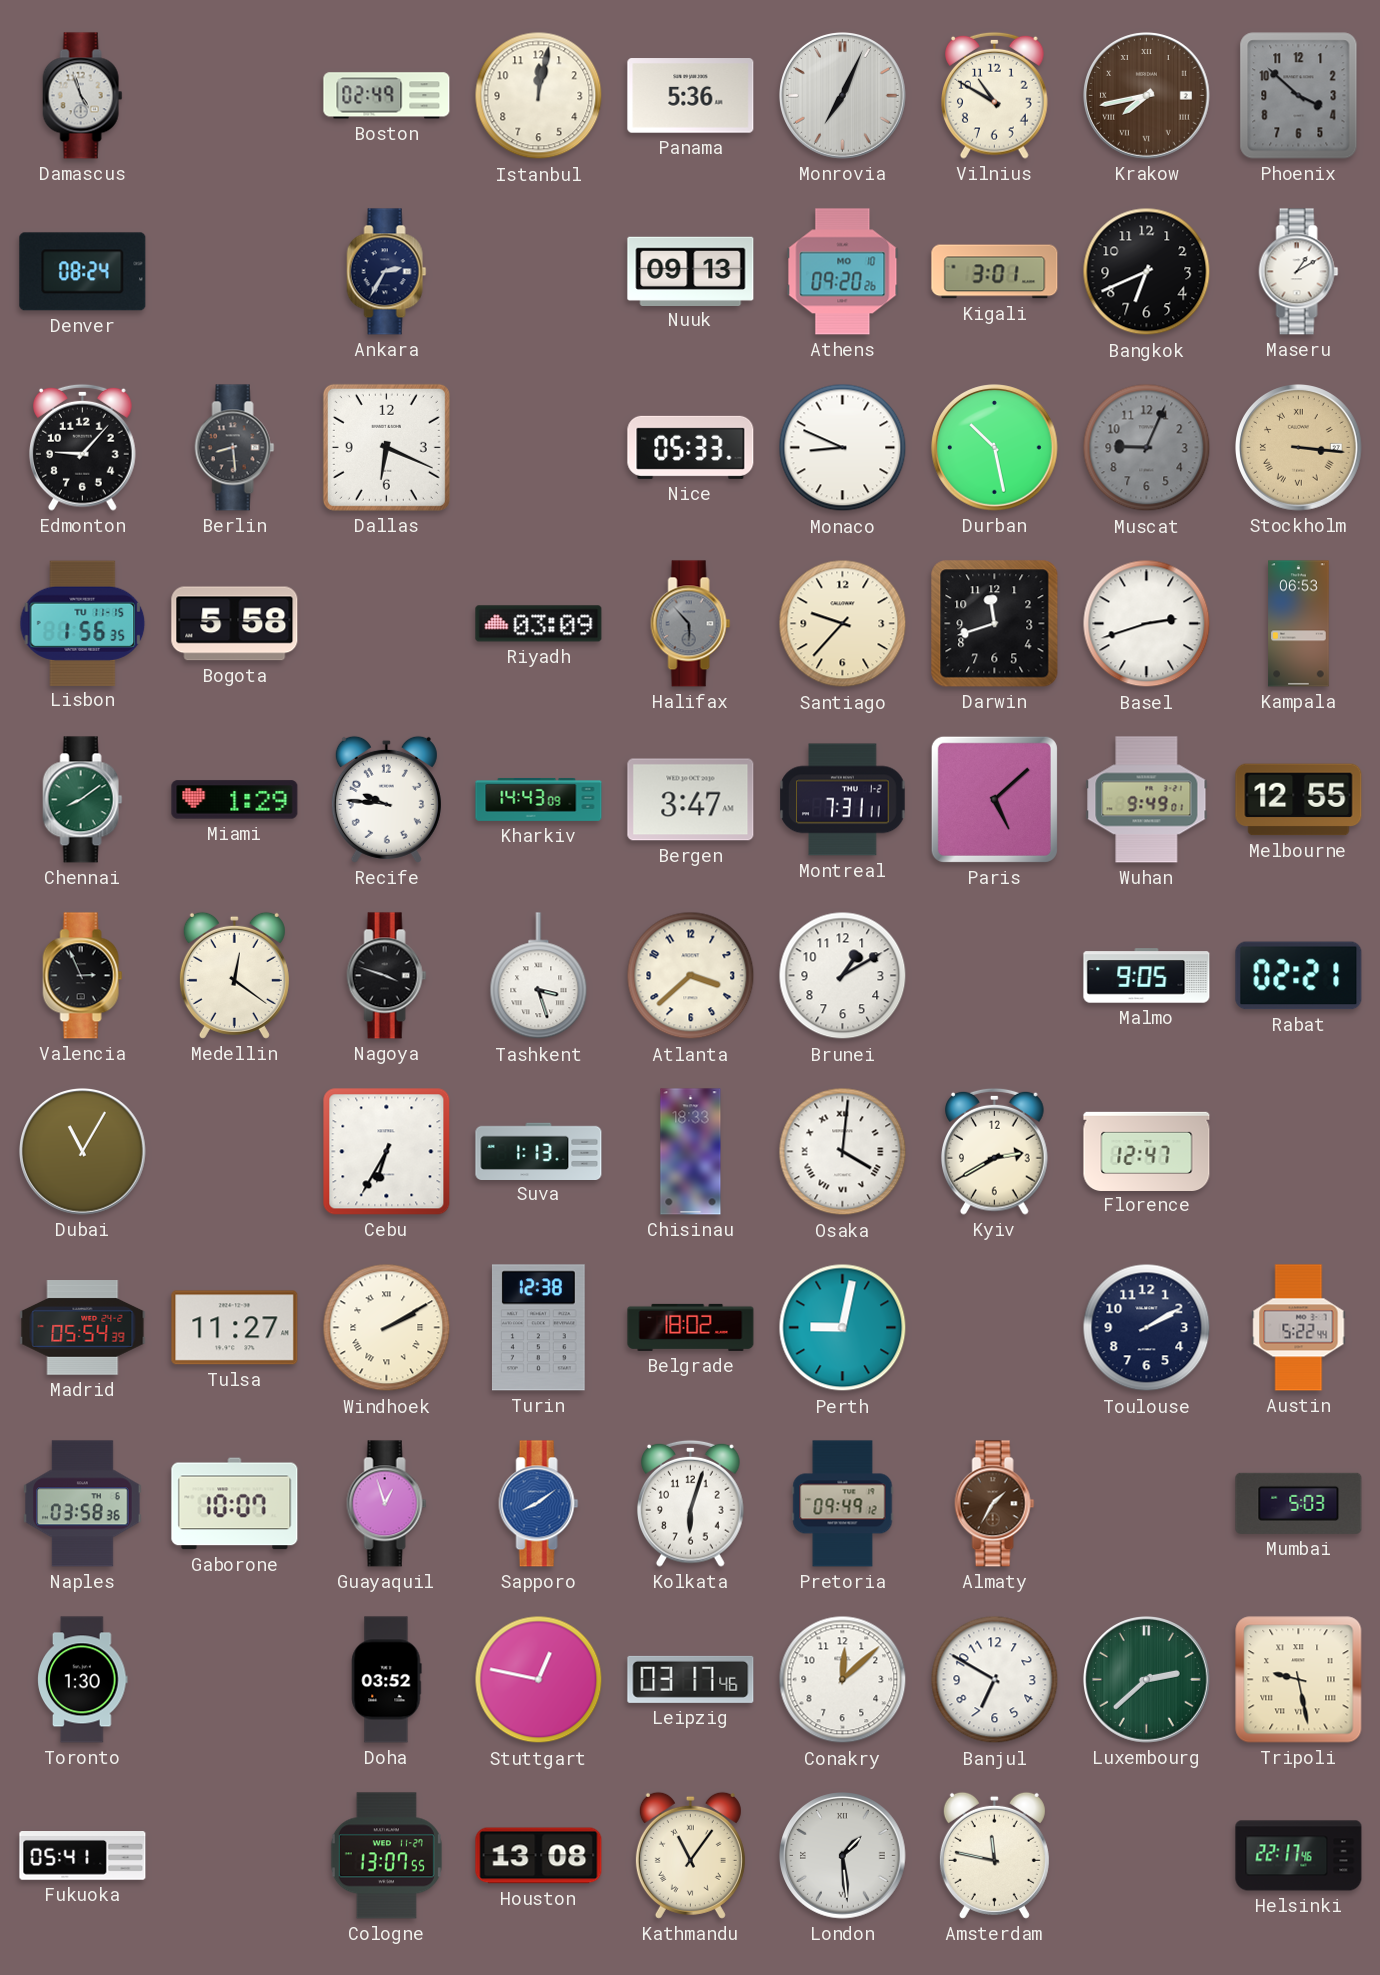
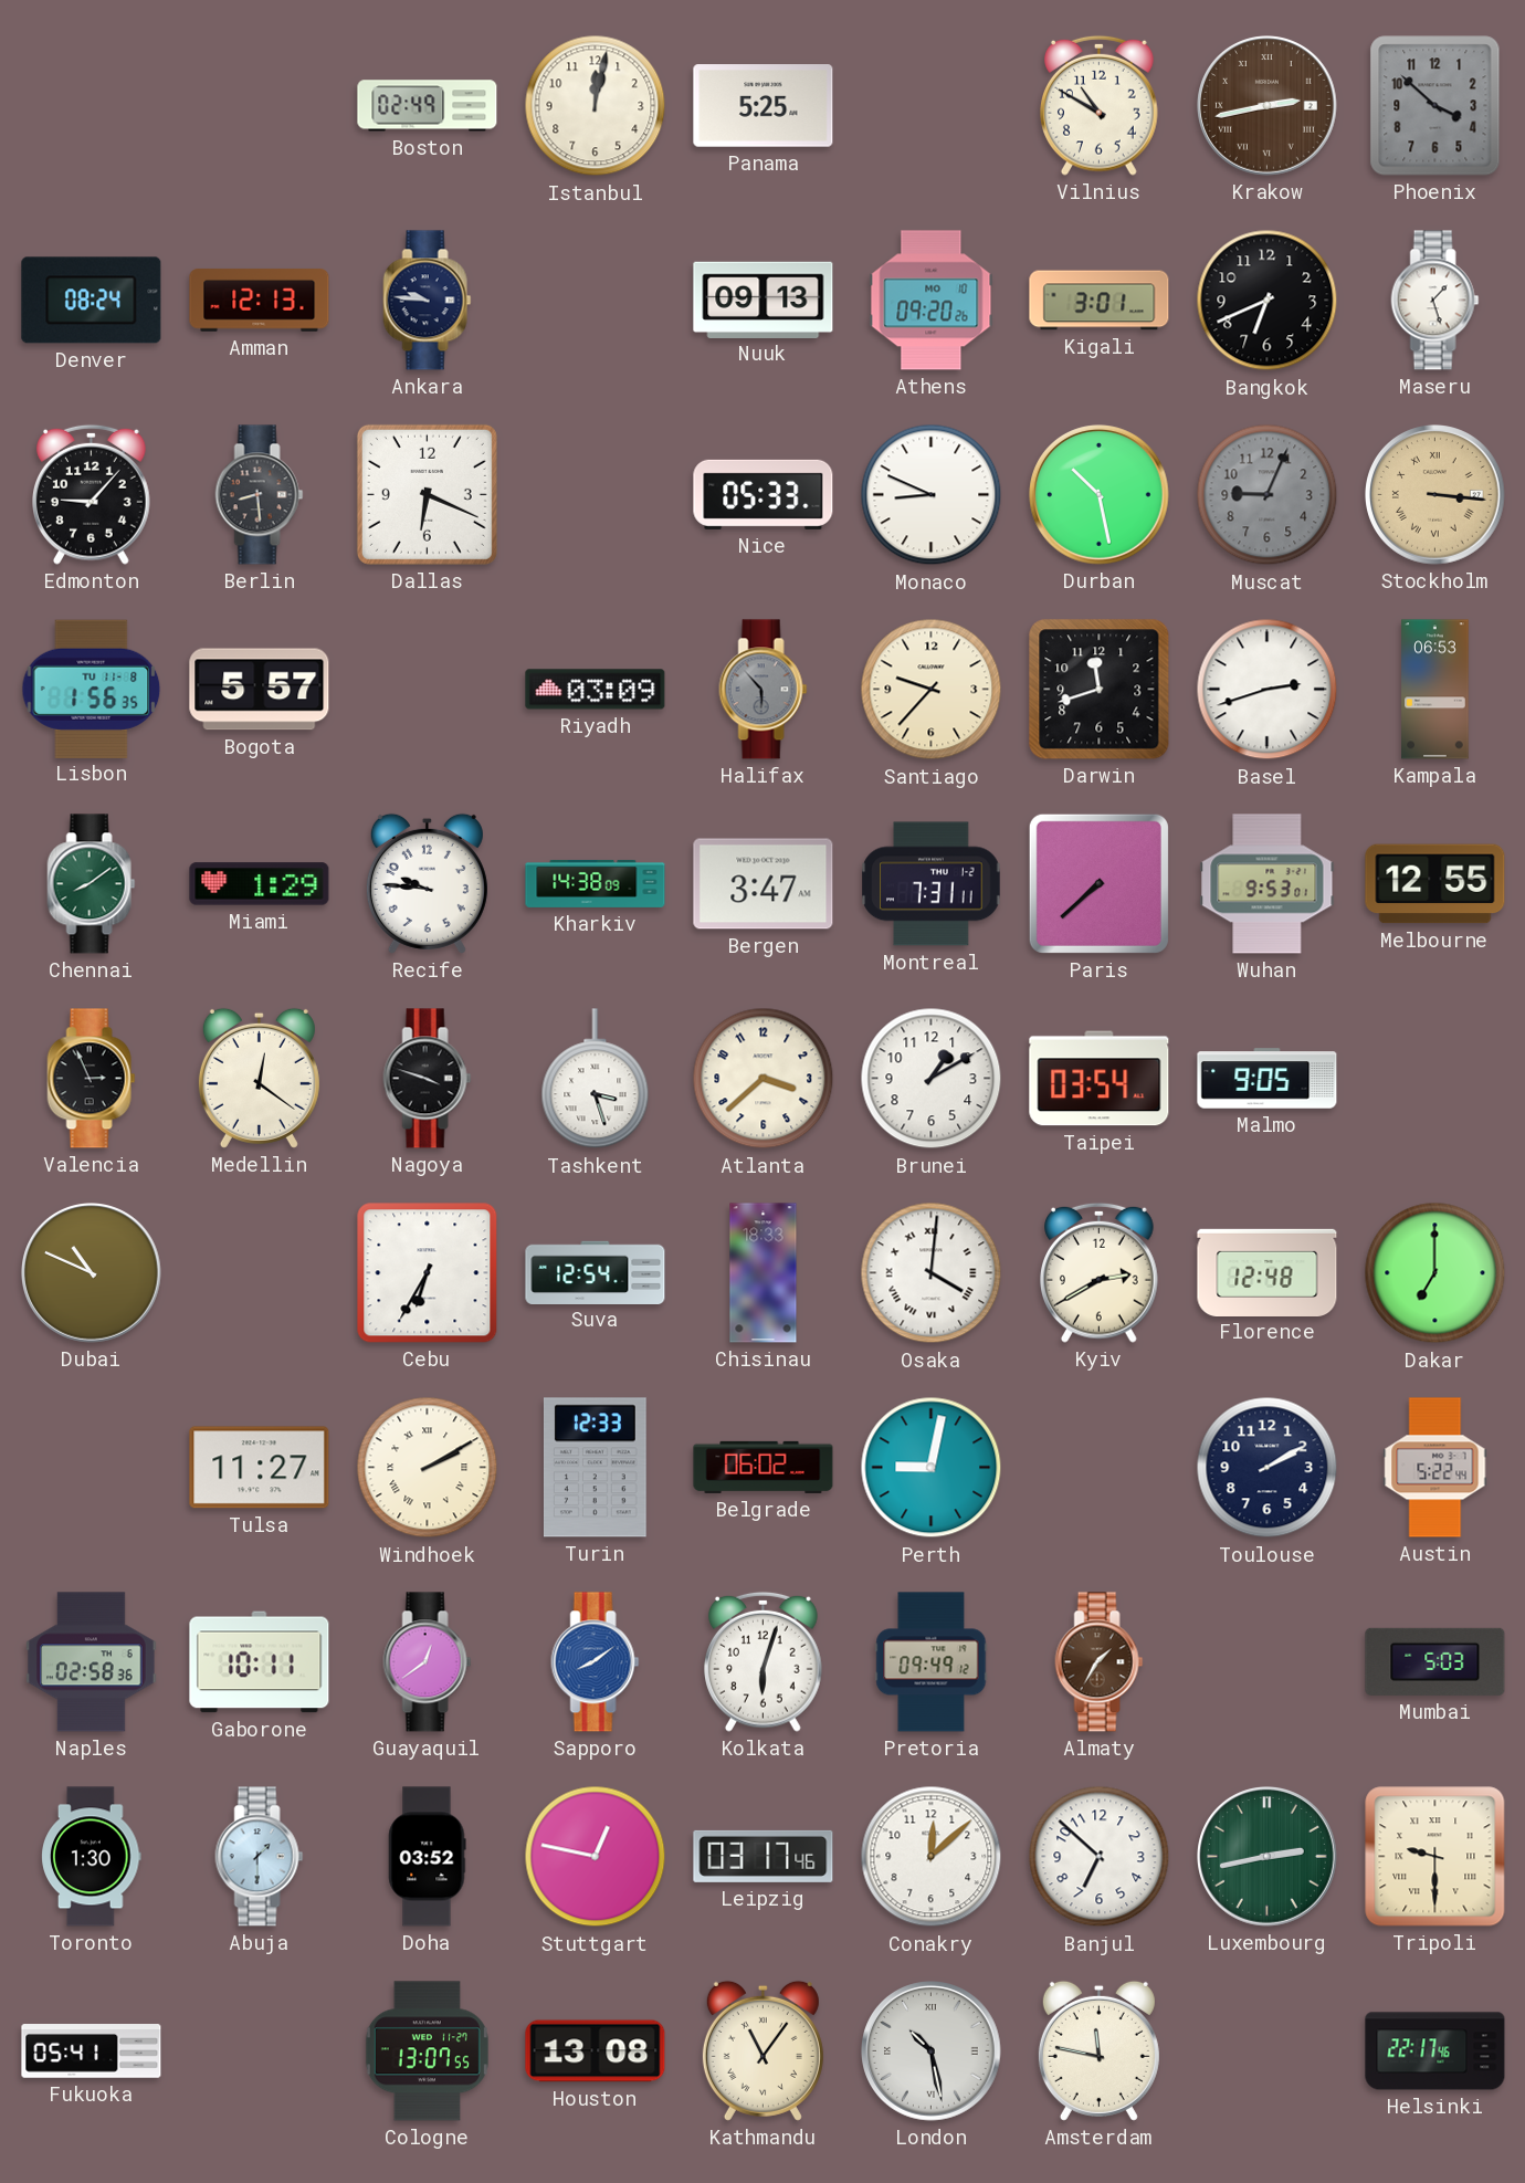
Damascus: 4:57 -> none (83, 96)
Panama: 5:36 -> 5:25 (764, 106)
Monrovia: 7:04 -> none (843, 96)
Krakow: 7:43 -> 2:43 (1268, 106)
Amman: none -> 12:13 (260, 301)
Ankara: 2:35 -> 9:46 (428, 301)
Maseru: 1:10 -> 1:27 (1435, 301)
Lisbon date: TU 11-15 -> TU 11-8 (92, 689)
Bogota: 5:58 -> 5:57 (260, 690)
Kharkiv: 14:43 -> 14:38 (596, 883)
Paris: 5:08 -> 7:38 (1098, 883)
Wuhan: 9:49 -> 9:53 (1268, 884)
Taipei: none -> 03:54 (1100, 1079)
Rabat: 02:21 -> none (1299, 976)
Dubai: 11:05 -> 10:49 (92, 1273)
Suva: 1:13 -> 12:54 (596, 1272)
Florence: 12:47 -> 12:48 (1268, 1272)
Dakar: none -> 7:00 (1435, 1273)
Madrid: 05:54 -> none (83, 1328)
Turin: 12:38 -> 12:33 (595, 1468)
Belgrade: 18:02 -> 06:02 (764, 1467)
Naples: 03:58 -> 02:58 (92, 1662)
Gaborone: 10:07 -> 10:11 (260, 1662)
Guayaquil: 12:57 -> 12:39 (428, 1662)
Abuja: none -> 1:30 (260, 1857)
Banjul: 6:50 -> 6:52 (1100, 1857)
Luxembourg: 2:38 -> 2:43 (1268, 1857)
Tripoli: 9:28 -> 9:30 (1435, 1857)
London: 1:29 -> 10:28 (932, 2051)
